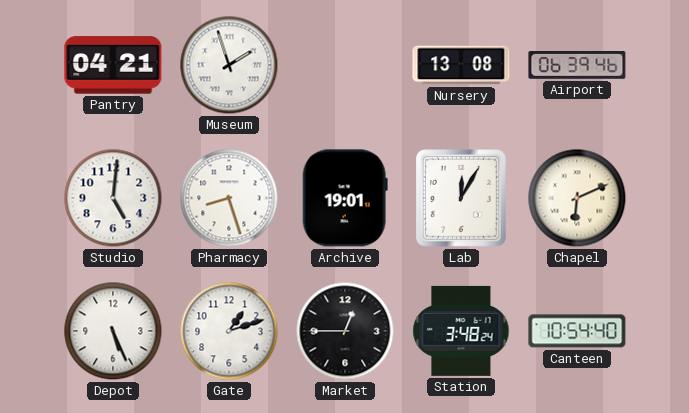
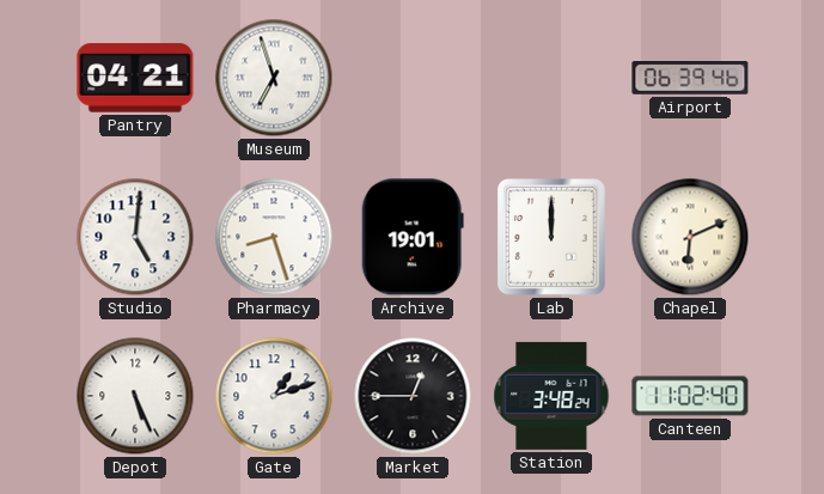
Museum: 1:57 -> 6:57 (274, 78)
Nursery: 13:08 -> none (461, 65)
Lab: 12:05 -> 12:00 (553, 238)
Canteen: 10:54 -> 11:02 (690, 396)
